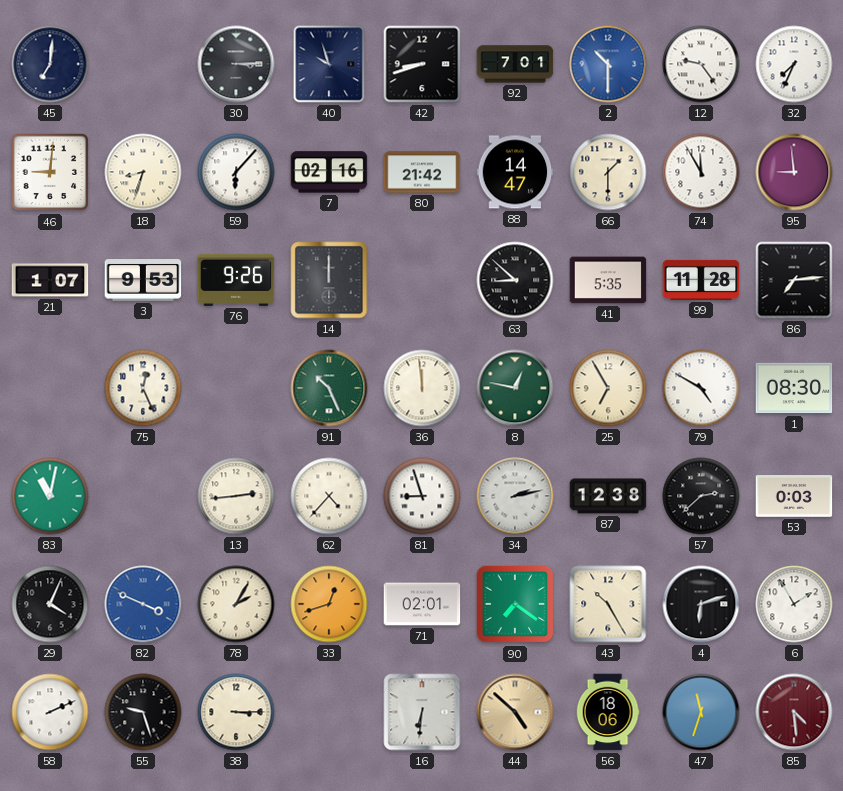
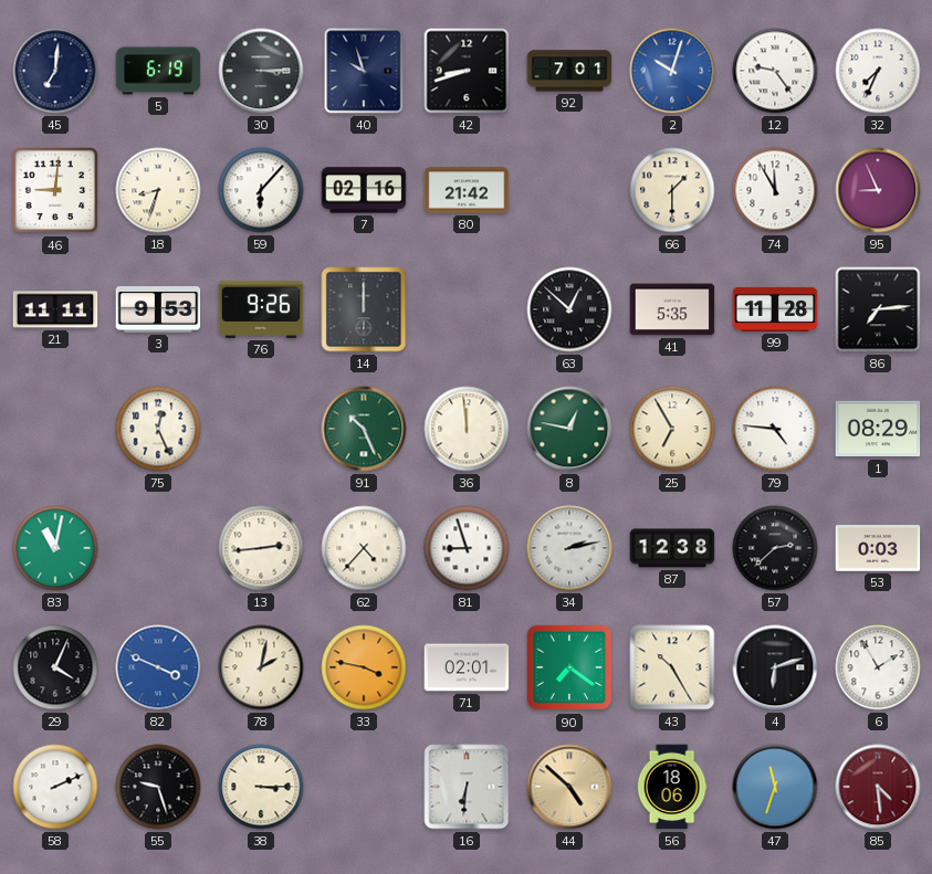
5: none -> 6:19 (158, 71)
2: 10:30 -> 10:03 (672, 71)
88: 14:47 -> none (515, 172)
95: 8:59 -> 8:56 (878, 190)
21: 1:07 -> 11:11 (55, 309)
63: 8:52 -> 12:52 (569, 309)
79: 4:50 -> 4:46 (775, 429)
1: 08:30 -> 08:29 (878, 429)
78: 2:05 -> 2:02 (261, 667)
33: 12:42 -> 3:47 (364, 667)
